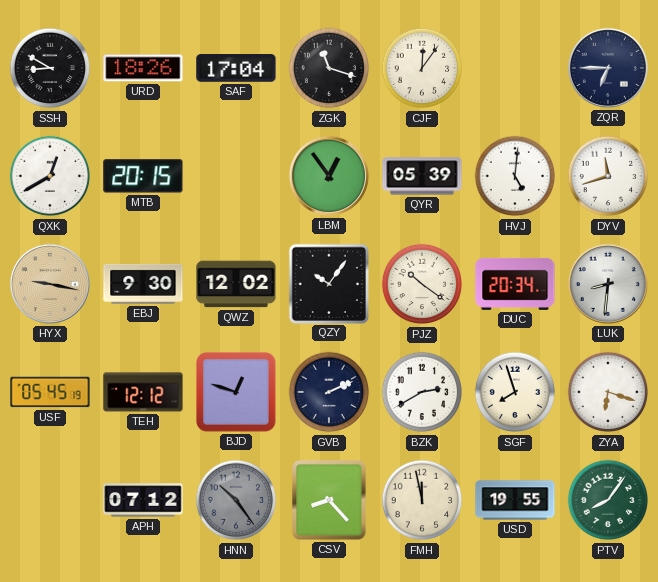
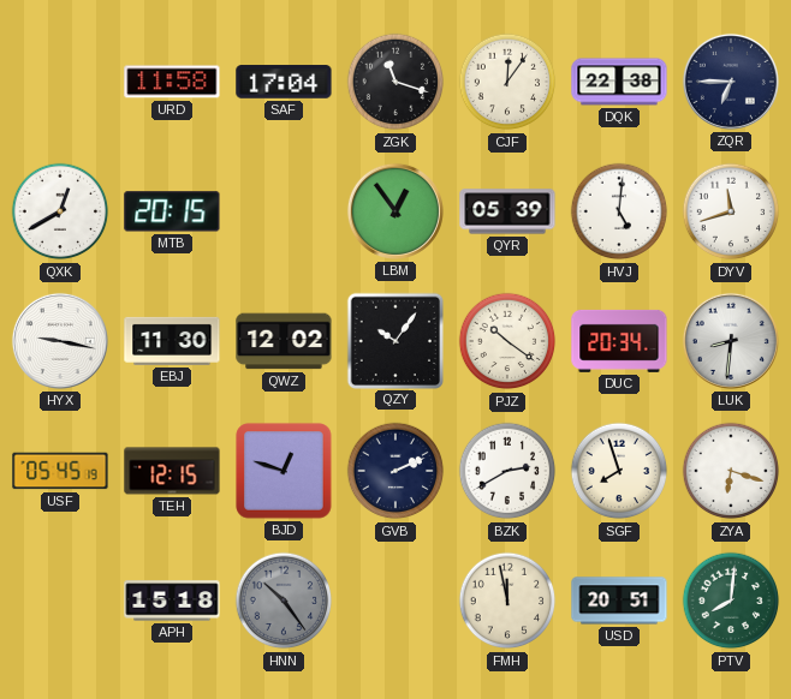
SSH: 8:50 -> none (50, 68)
URD: 18:26 -> 11:58 (172, 82)
DQK: none -> 22:38 (619, 82)
HYX dial: champagne -> white (60, 341)
EBJ: 9:30 -> 11:30 (172, 341)
TEH: 12:12 -> 12:15 (172, 471)
APH: 07:12 -> 15:18 (172, 601)
CSV: 8:23 -> none (329, 500)
USD: 19:55 -> 20:51 (619, 601)
PTV: 8:06 -> 8:01 (731, 601)
